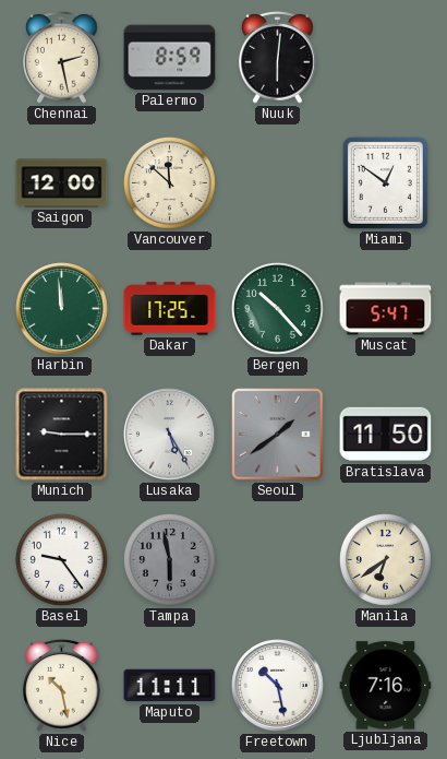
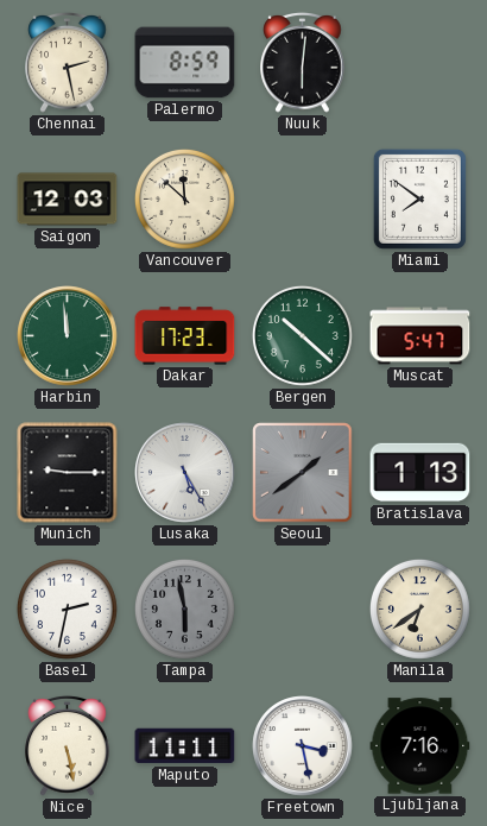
Saigon: 12:00 -> 12:03 (68, 200)
Miami: 12:51 -> 7:51 (419, 198)
Dakar: 17:25 -> 17:23 (185, 336)
Bergen: 10:23 -> 10:22 (302, 335)
Bratislava: 11:50 -> 1:13 (420, 473)
Basel: 9:24 -> 2:32 (67, 609)
Nice: 10:28 -> 5:28 (68, 746)
Freetown: 10:28 -> 3:28 (303, 746)
